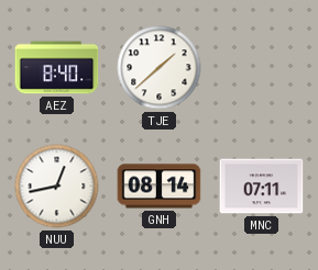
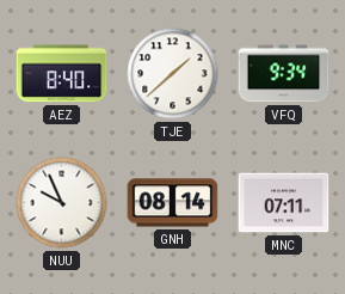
VFQ: none -> 9:34 (284, 74)
NUU: 12:43 -> 9:56 (62, 203)
